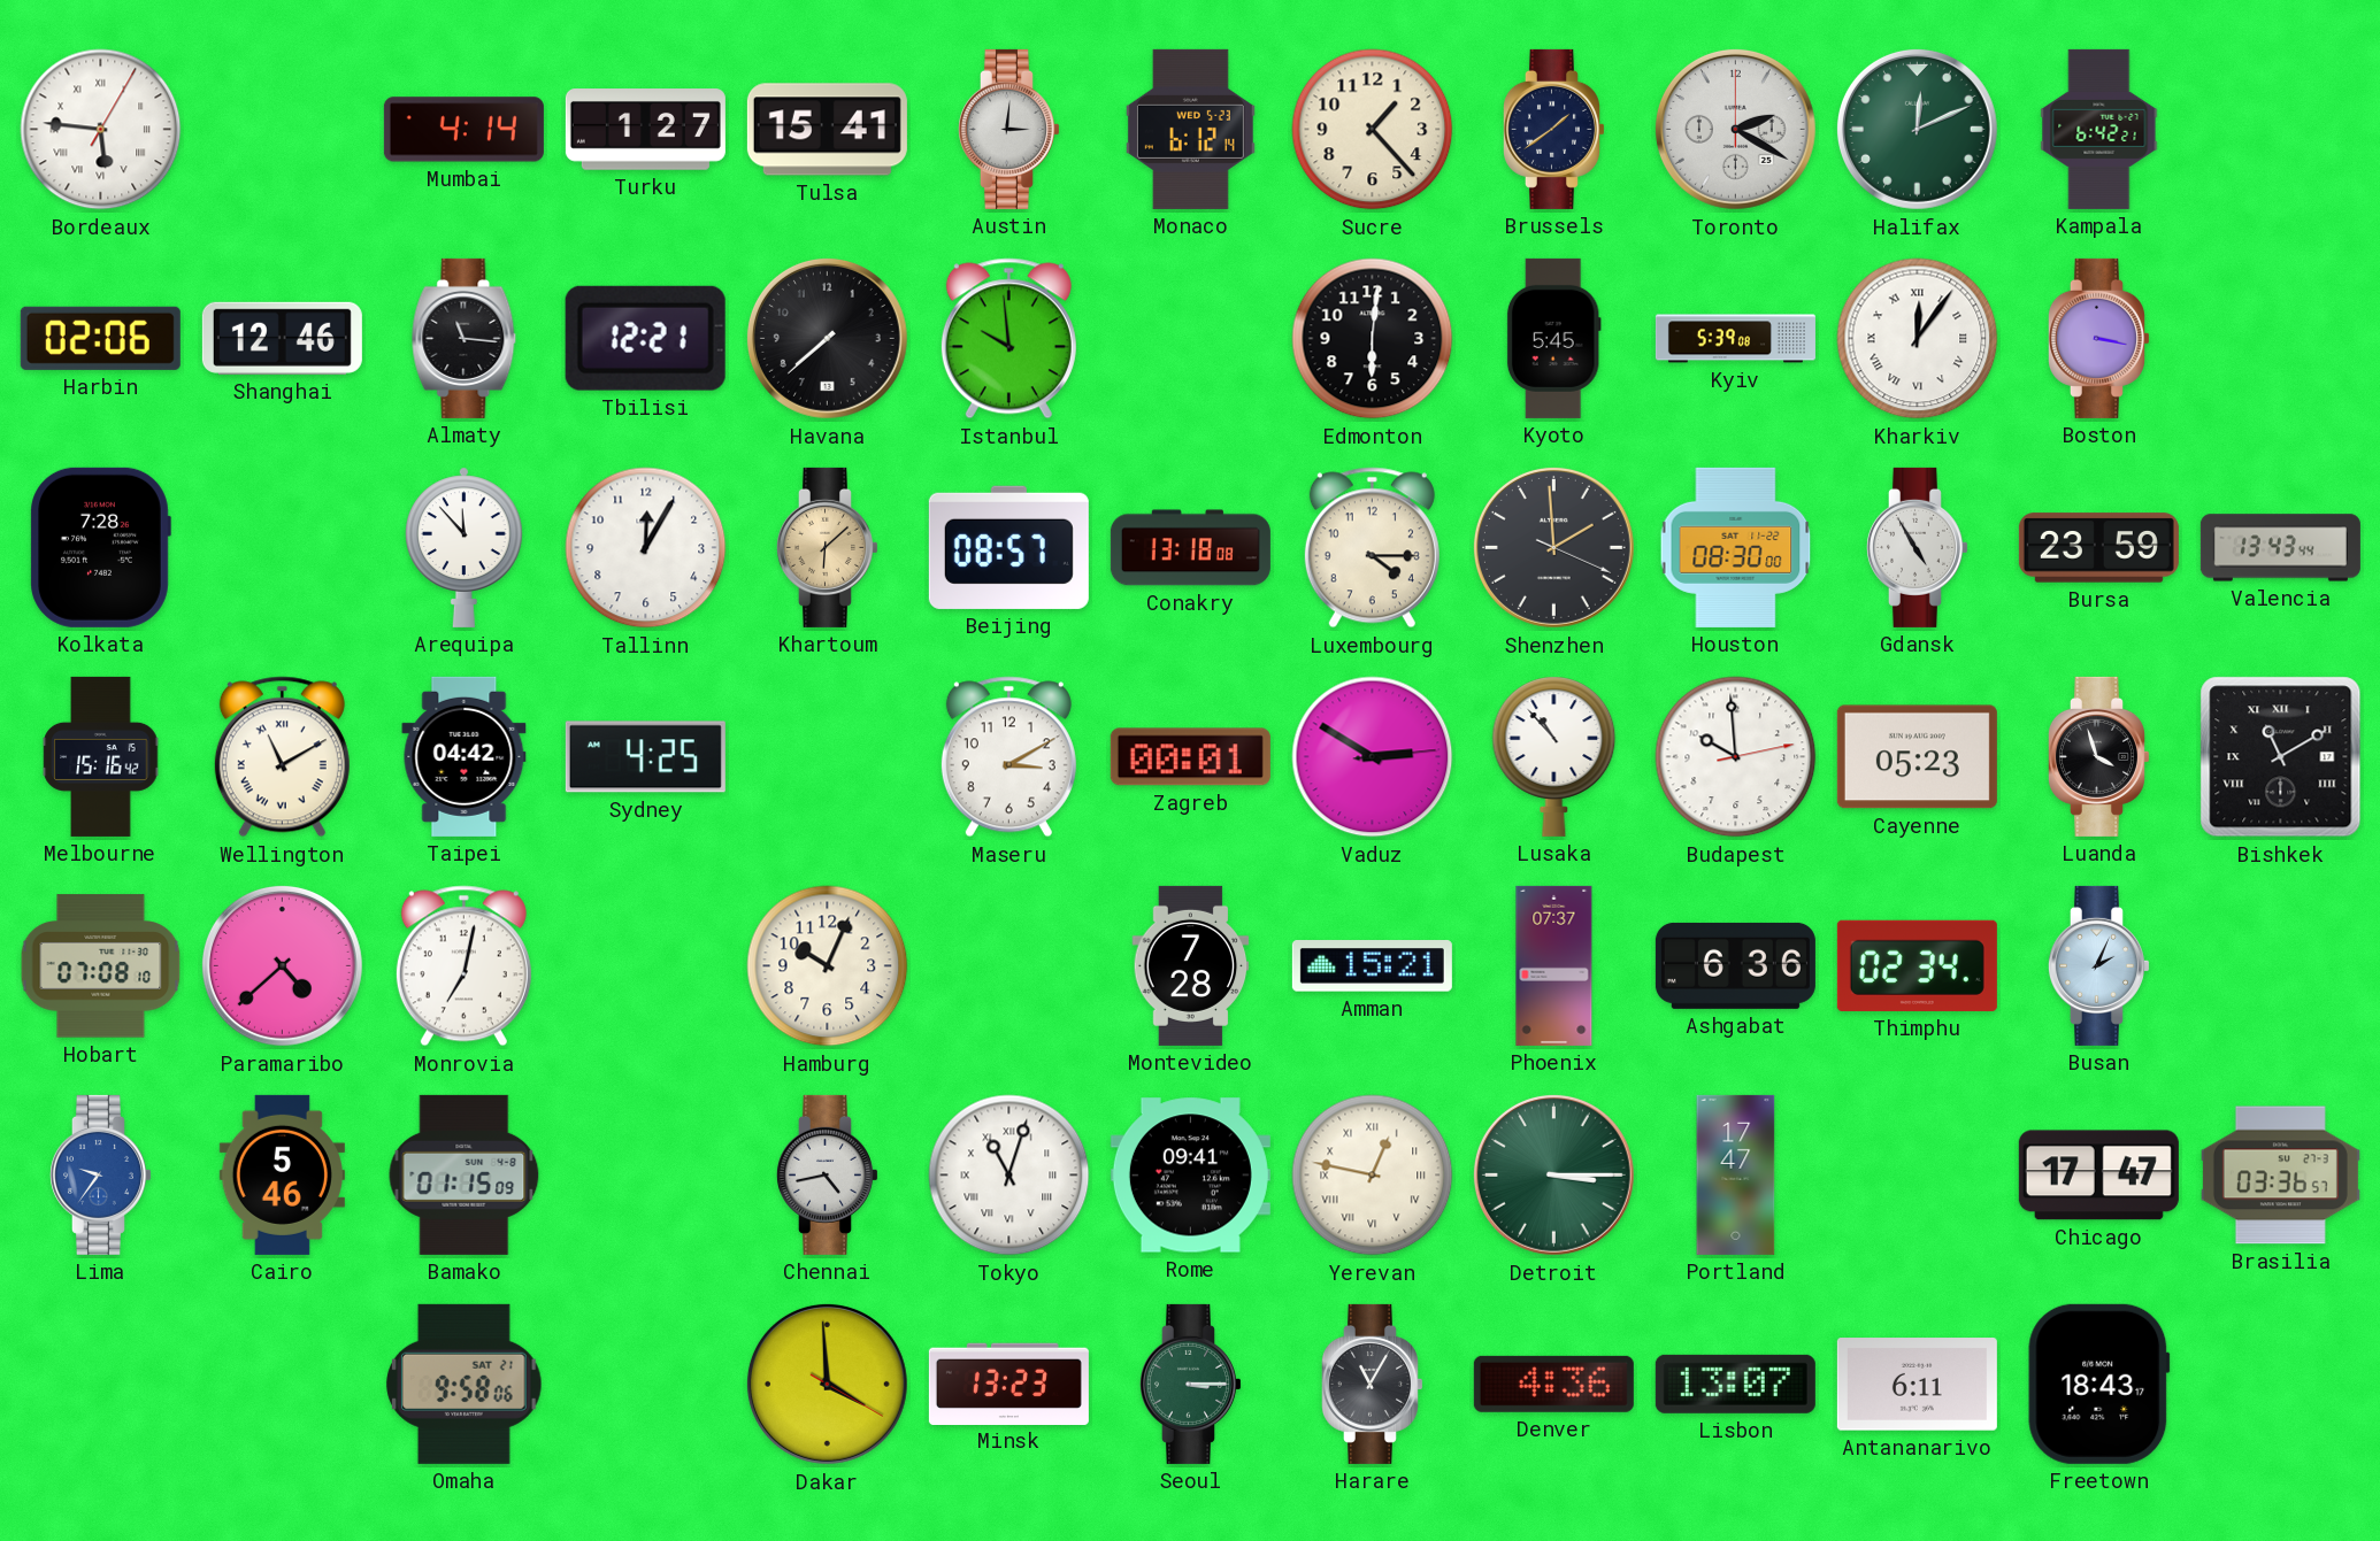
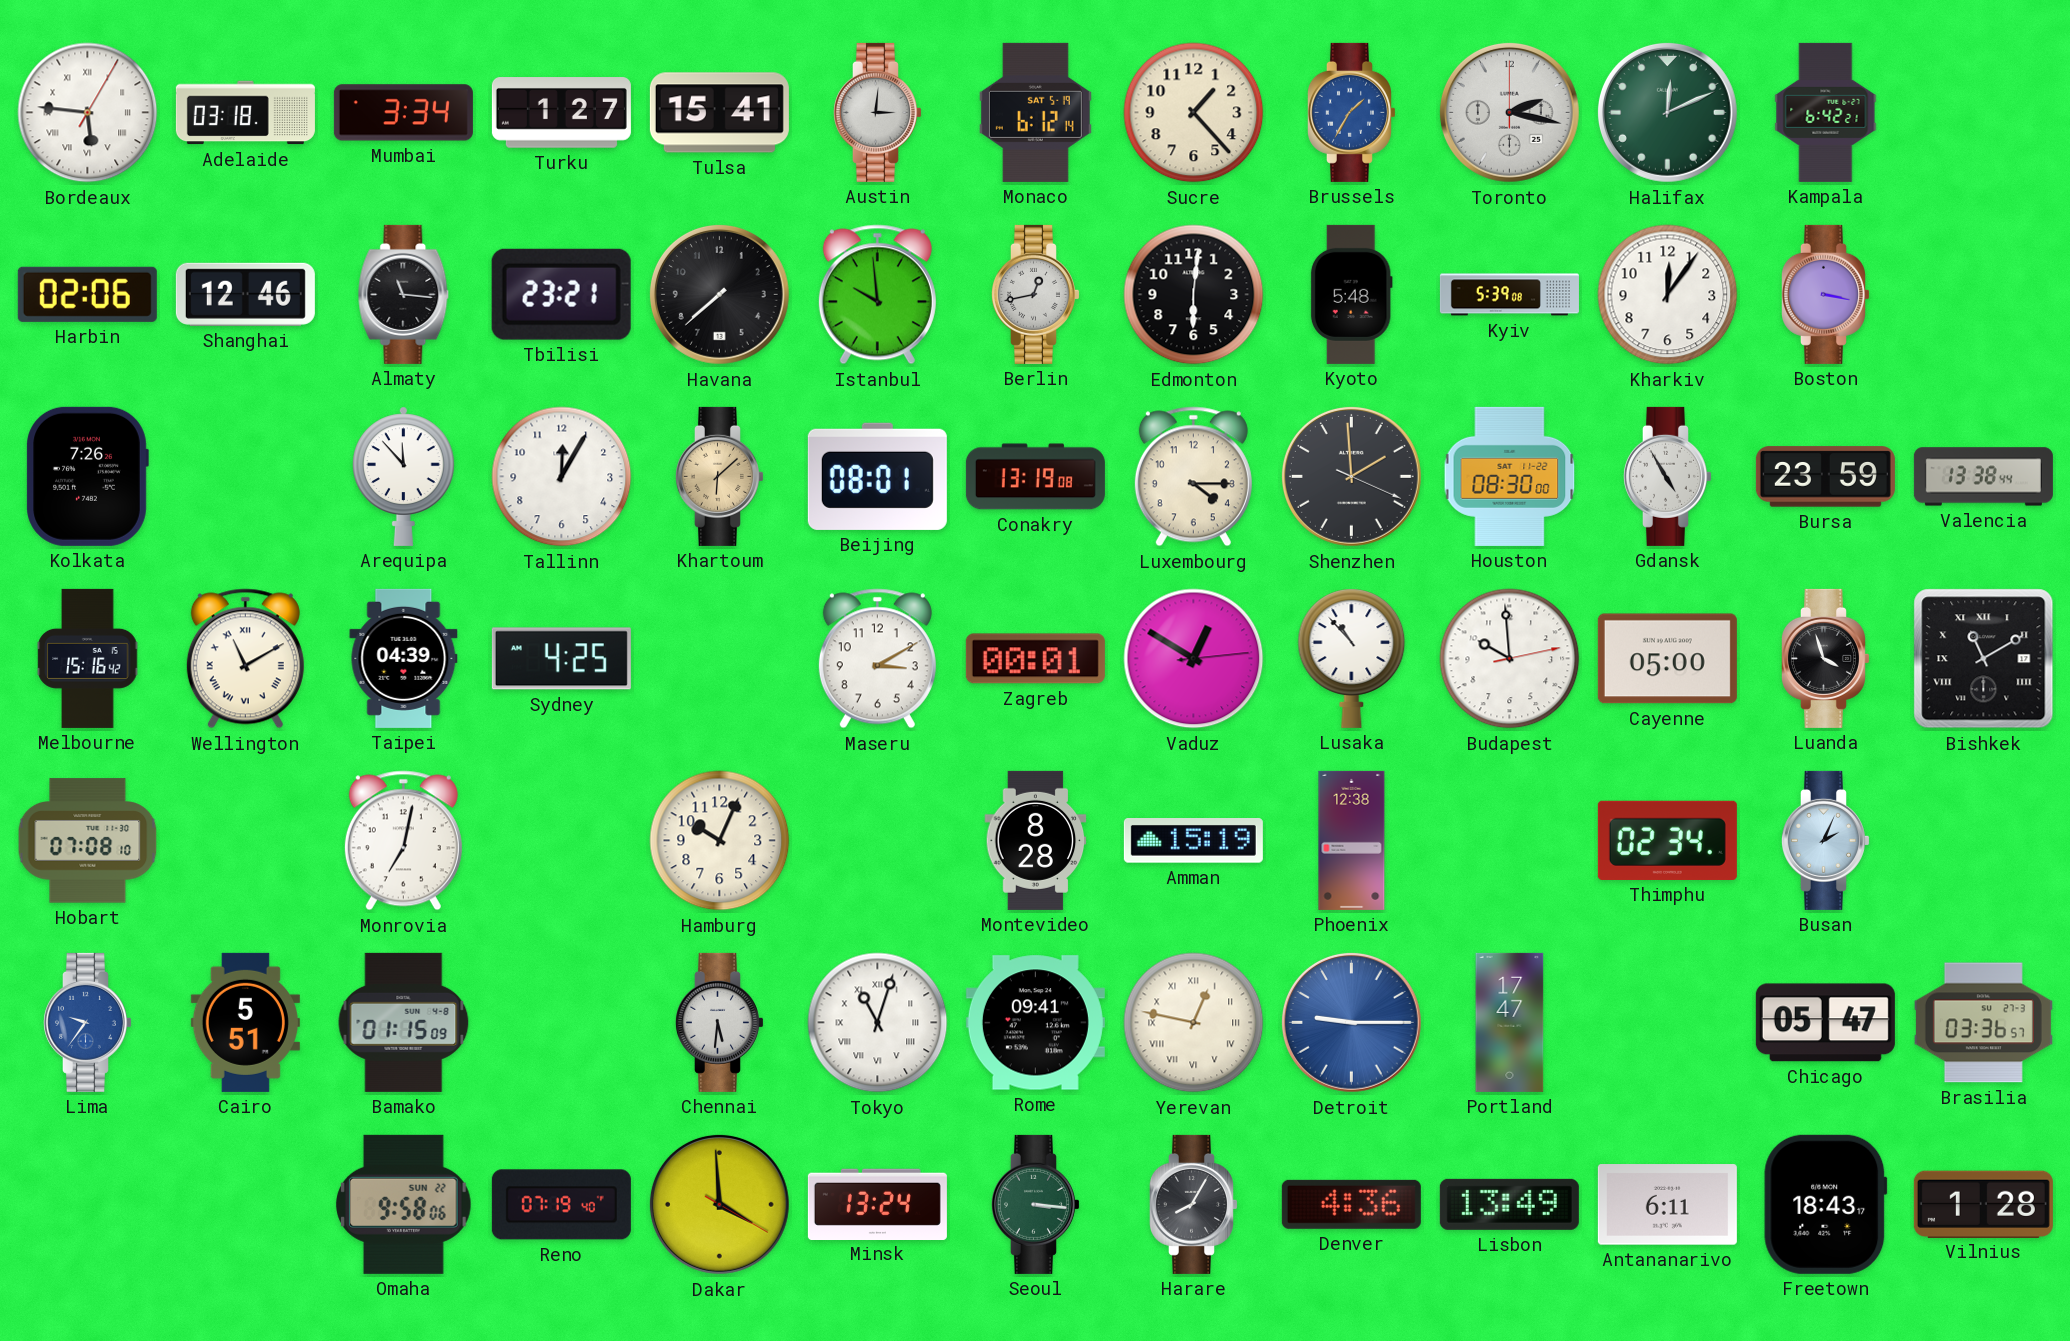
Adelaide: none -> 03:18 (245, 113)
Mumbai: 4:14 -> 3:34 (403, 113)
Monaco date: WED 5-23 -> SAT 5-19 (1035, 112)
Brussels: 1:39 -> 1:35 (1351, 112)
Brussels dial: navy -> blue (1351, 112)
Toronto: 2:20 -> 2:17 (1509, 112)
Tbilisi: 12:21 -> 23:21 (561, 294)
Berlin: none -> 12:43 (1035, 294)
Kyoto: 5:45 -> 5:48 (1351, 294)
Kharkiv numerals: Roman -> Arabic (1668, 295)
Kolkata: 7:28 -> 7:26 (87, 476)
Beijing: 08:57 -> 08:01 (877, 476)
Conakry: 13:18 -> 13:19 (1035, 477)
Valencia: 13:43 -> 13:38 (1983, 477)
Taipei: 04:42 -> 04:39 (404, 658)
Vaduz: 2:50 -> 12:50 (1194, 659)
Cayenne: 05:23 -> 05:00 (1667, 659)
Paramaribo: 4:38 -> none (282, 965)
Montevideo: 7:28 -> 8:28 (1036, 840)
Amman: 15:21 -> 15:19 (1193, 841)
Phoenix: 07:37 -> 12:38 (1352, 840)
Ashgabat: 6:36 -> none (1735, 965)
Cairo: 5:46 -> 5:51 (245, 1022)
Chennai: 4:43 -> 5:31 (719, 1022)
Detroit: 3:15 -> 9:15 (1351, 1022)
Detroit dial: green -> blue (1351, 1022)
Chicago: 17:47 -> 05:47 (1825, 1023)
Omaha date: SAT 21 -> SUN 22 (404, 1204)
Reno: none -> 07:19 (561, 1205)
Minsk: 13:23 -> 13:24 (877, 1204)
Seoul: 3:15 -> 3:16 (1035, 1204)
Harare: 11:05 -> 8:05 (1193, 1204)
Lisbon: 13:07 -> 13:49 (1509, 1204)
Vilnius: none -> 1:28 (1983, 1204)
